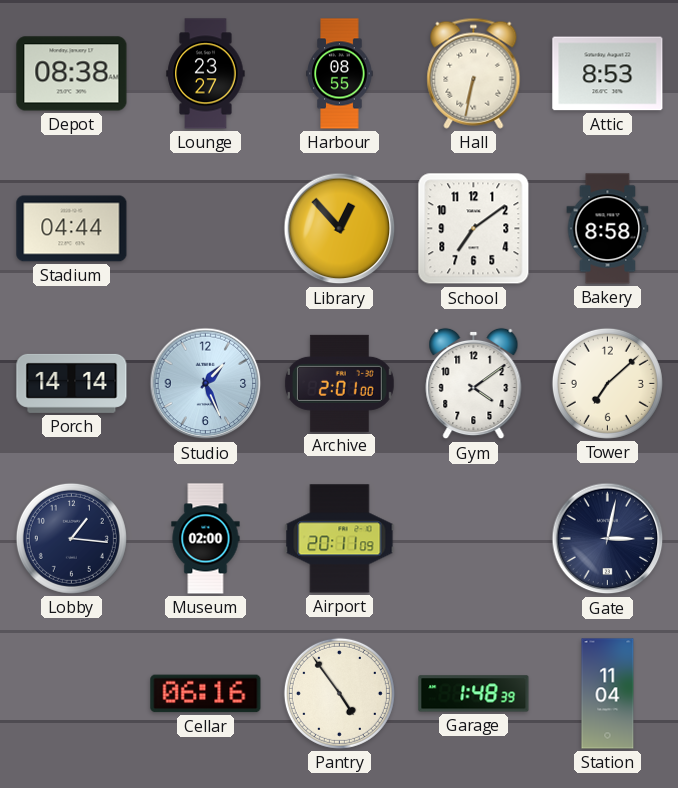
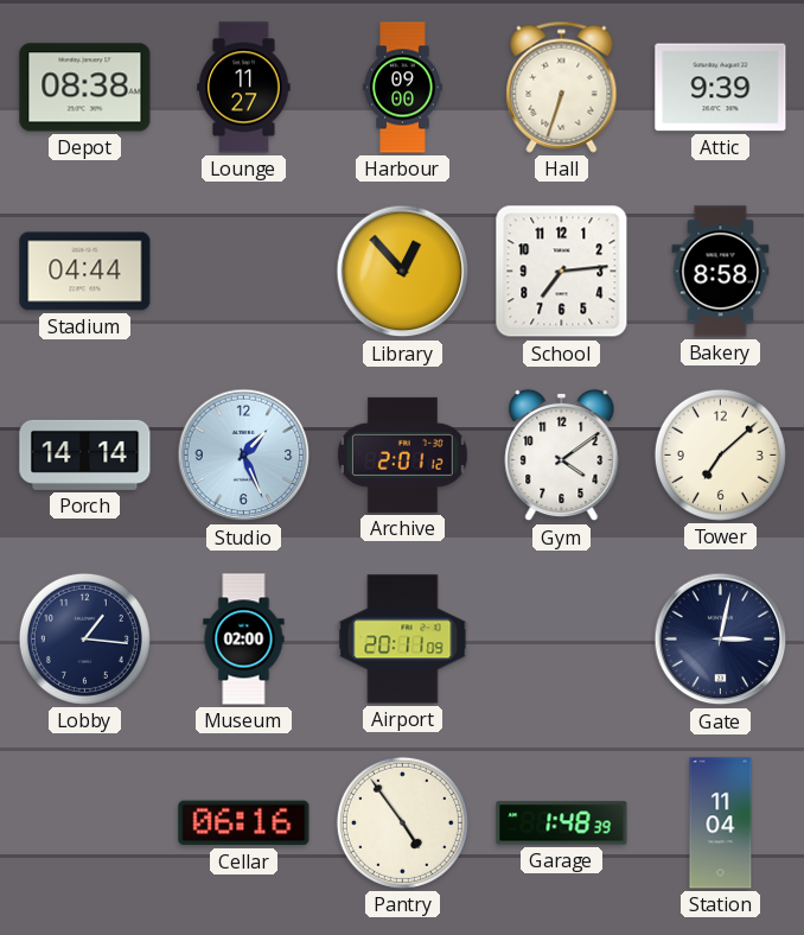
Lounge: 23:27 -> 11:27 (244, 88)
Harbour: 08:55 -> 09:00 (403, 88)
Hall: 6:32 -> 6:33 (562, 87)
Attic: 8:53 -> 9:39 (721, 88)
School: 7:09 -> 7:14 (562, 272)
Archive: 2:01:00 -> 2:01:12 (402, 454)
